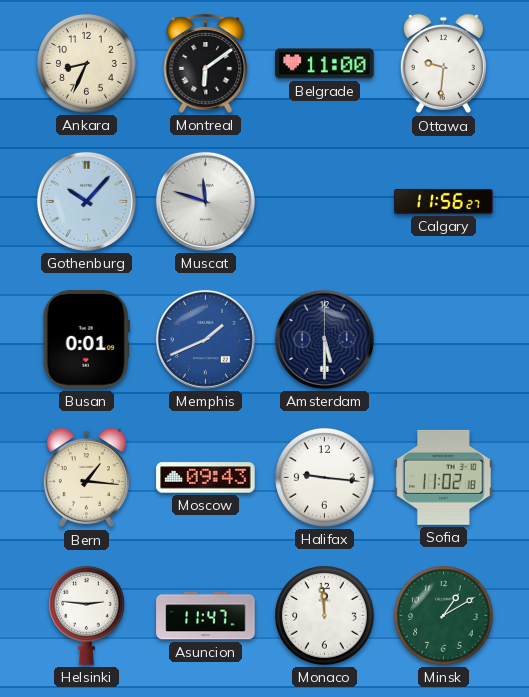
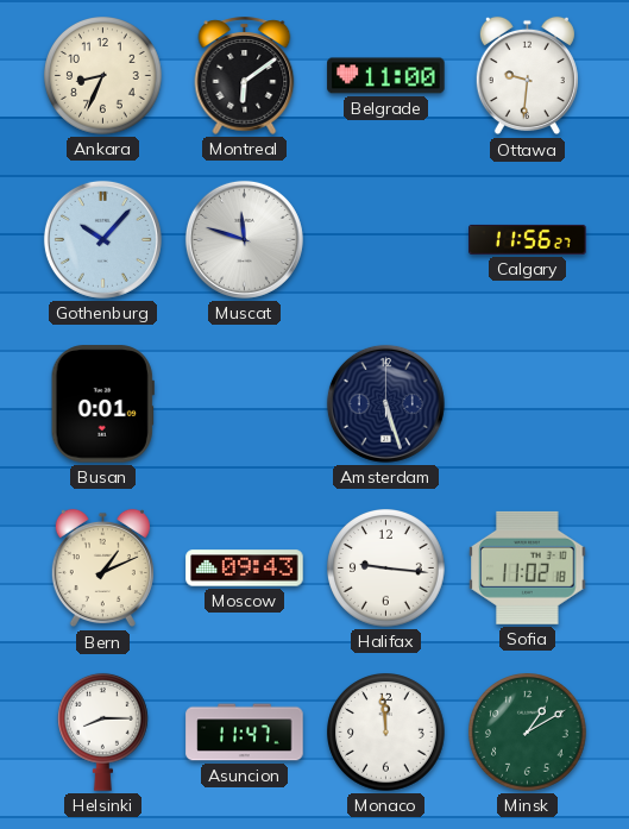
Memphis: 1:41 -> none (205, 339)
Amsterdam: 5:30 -> 5:27 (385, 403)
Bern: 1:16 -> 1:11 (102, 569)
Helsinki: 2:46 -> 8:15 (103, 731)
